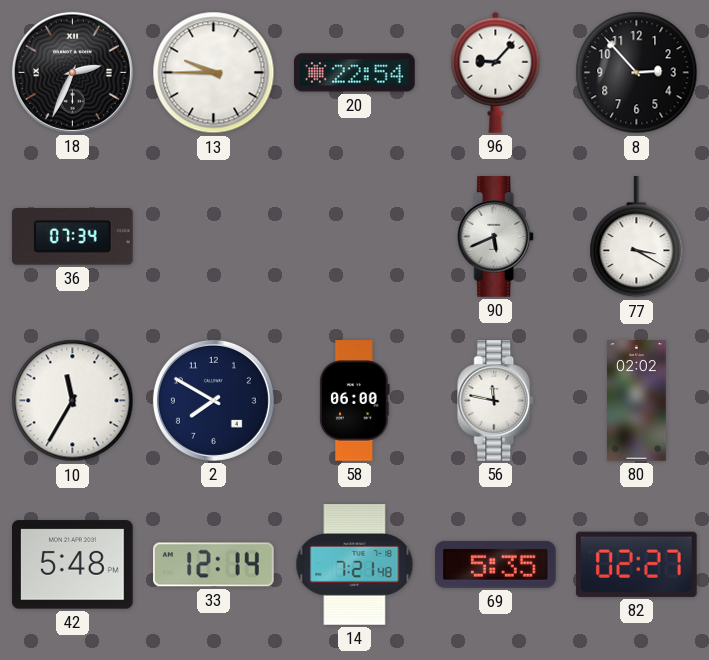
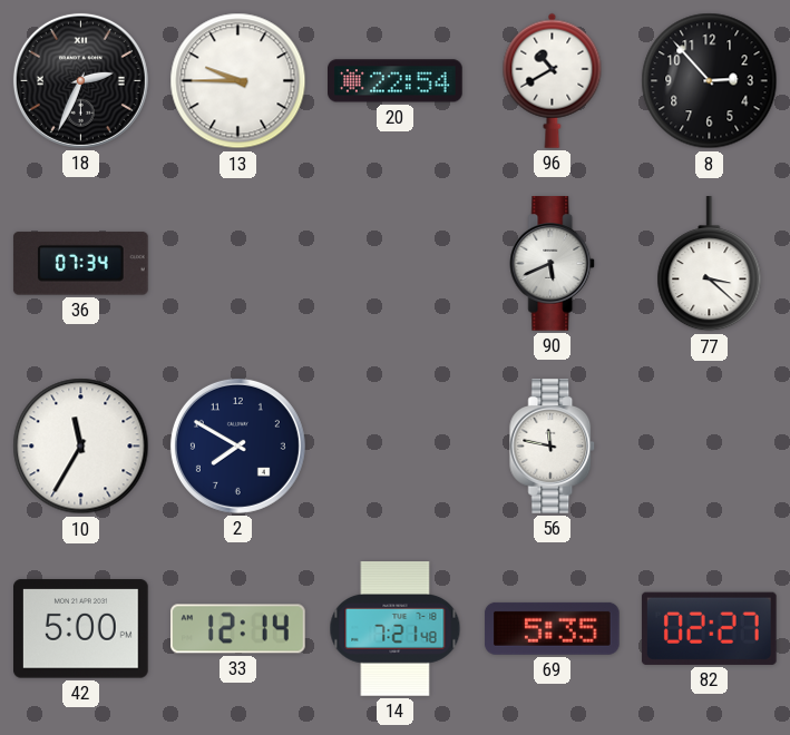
96: 9:07 -> 10:40 (553, 80)
77: 3:20 -> 3:22 (710, 264)
58: 06:00 -> none (355, 401)
80: 02:02 -> none (637, 401)
42: 5:48 -> 5:00 (81, 629)
